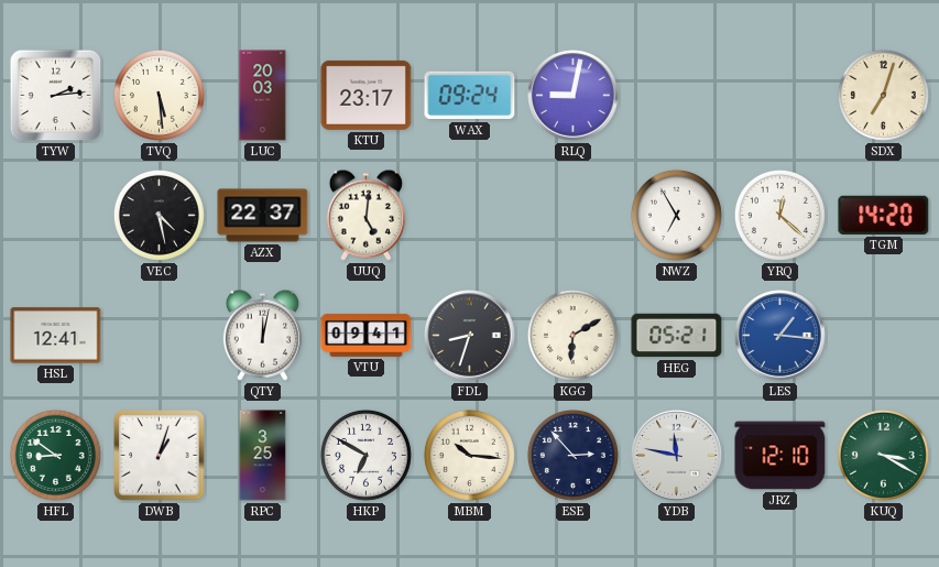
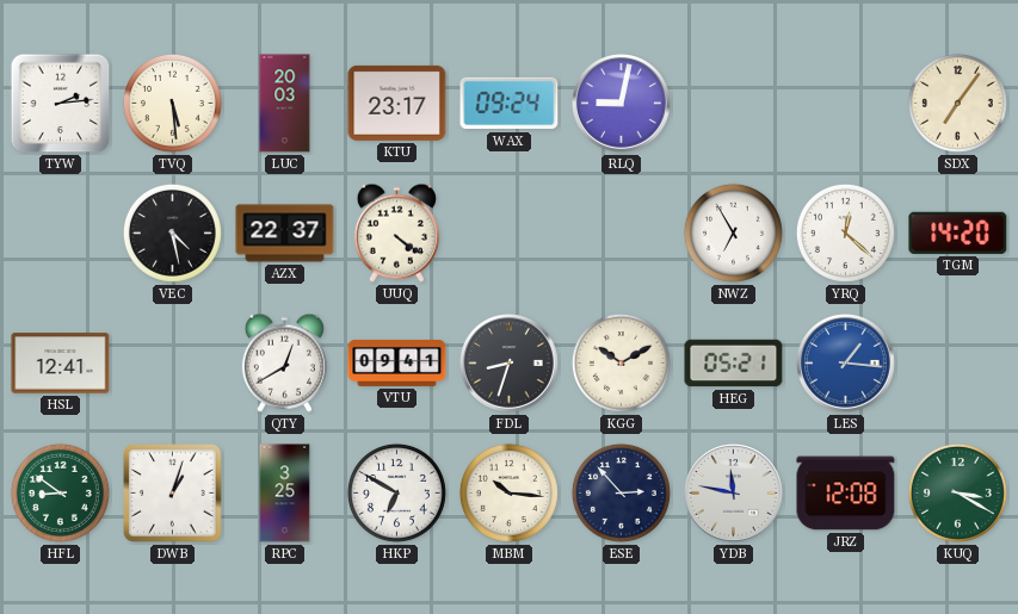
SDX: 7:03 -> 7:06 (957, 103)
UUQ: 5:01 -> 4:21 (396, 232)
QTY: 12:02 -> 12:40 (284, 362)
KGG: 6:10 -> 10:10 (621, 362)
JRZ: 12:10 -> 12:08 (846, 494)
